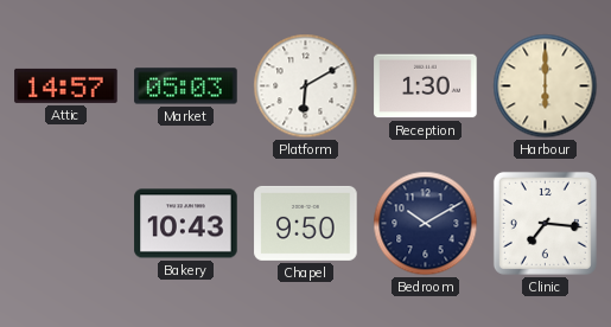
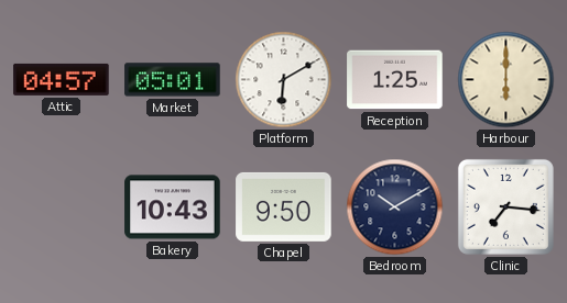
Attic: 14:57 -> 04:57 (62, 79)
Market: 05:03 -> 05:01 (173, 80)
Reception: 1:30 -> 1:25 (395, 80)
